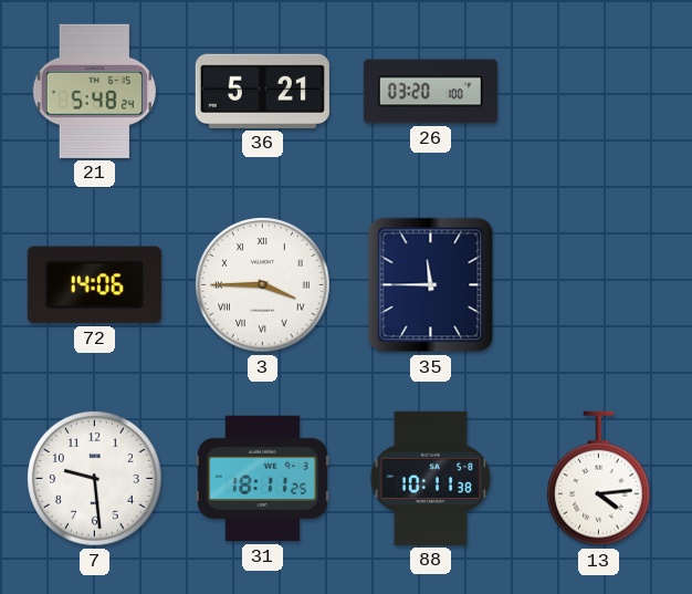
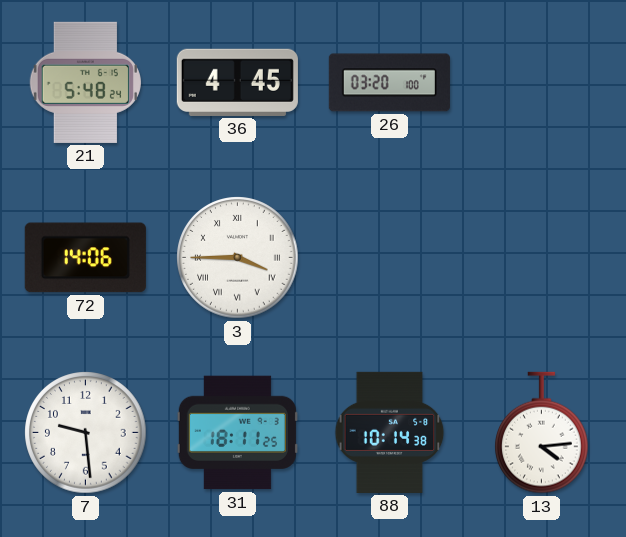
36: 5:21 -> 4:45 (237, 82)
35: 11:45 -> none (431, 285)
88: 10:11 -> 10:14 (390, 432)
